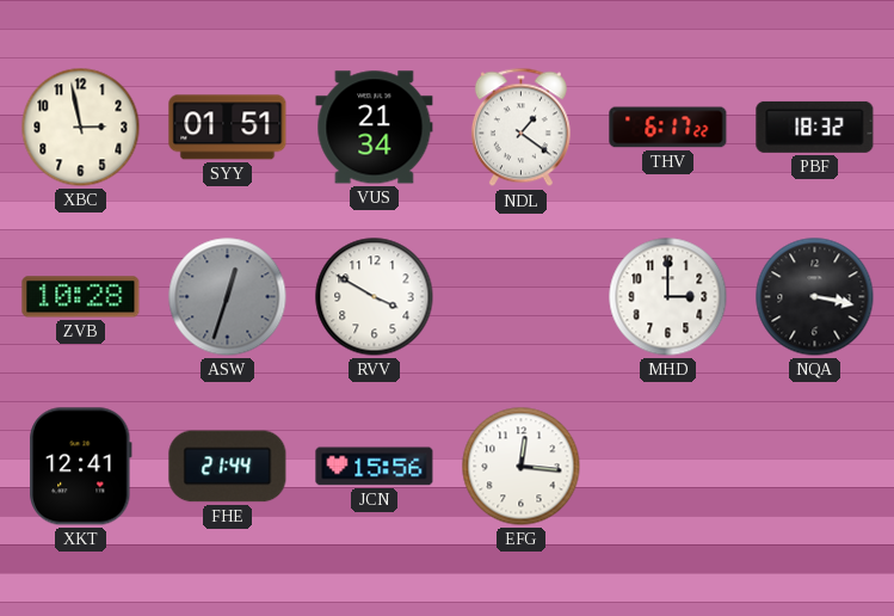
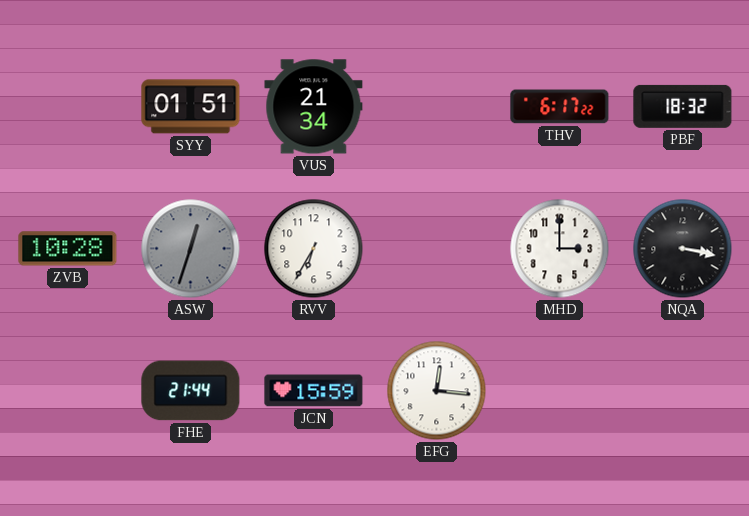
XBC: 2:58 -> none (81, 128)
NDL: 1:21 -> none (520, 128)
RVV: 3:50 -> 6:35 (314, 249)
XKT: 12:41 -> none (81, 467)
JCN: 15:56 -> 15:59 (314, 391)
